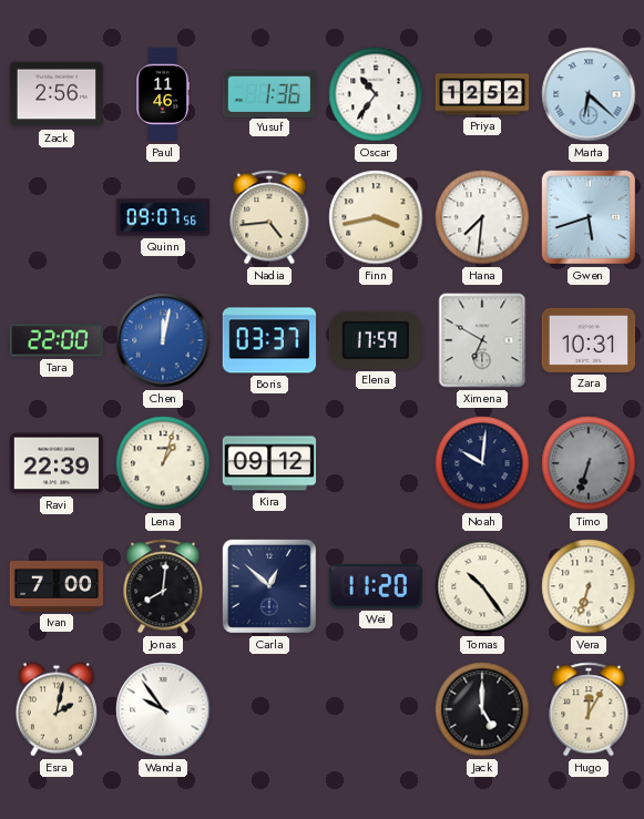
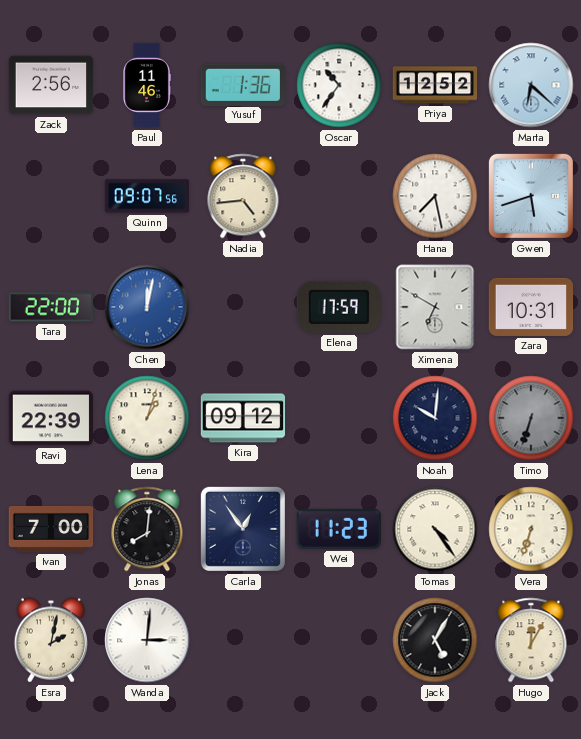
Finn: 3:43 -> none (376, 217)
Hana: 7:31 -> 7:28 (435, 196)
Boris: 03:37 -> none (269, 340)
Carla: 12:52 -> 12:54 (243, 529)
Wei: 11:20 -> 11:23 (339, 529)
Tomas: 10:24 -> 4:24 (435, 529)
Wanda: 9:54 -> 3:01 (147, 640)
Jack: 5:00 -> 5:05 (435, 640)
